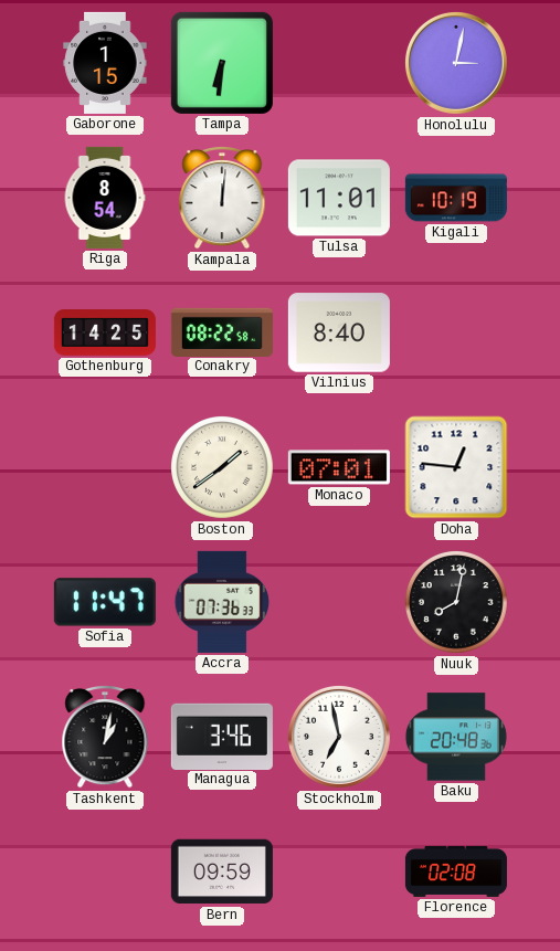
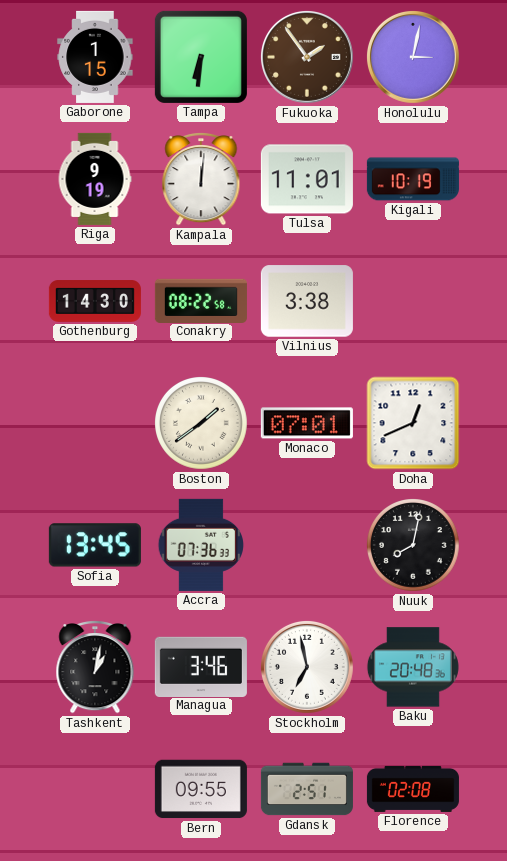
Fukuoka: none -> 1:54 (307, 57)
Riga: 8:54 -> 9:19 (95, 179)
Gothenburg: 14:25 -> 14:30 (95, 301)
Vilnius: 8:40 -> 3:38 (307, 301)
Doha: 12:46 -> 12:41 (413, 423)
Sofia: 11:47 -> 13:45 (95, 545)
Bern: 09:59 -> 09:55 (201, 789)
Gdansk: none -> 2:51 (307, 789)
